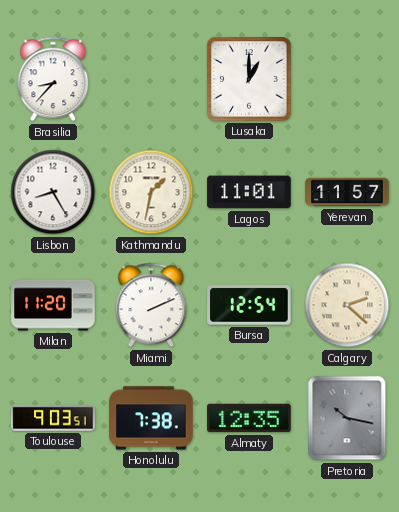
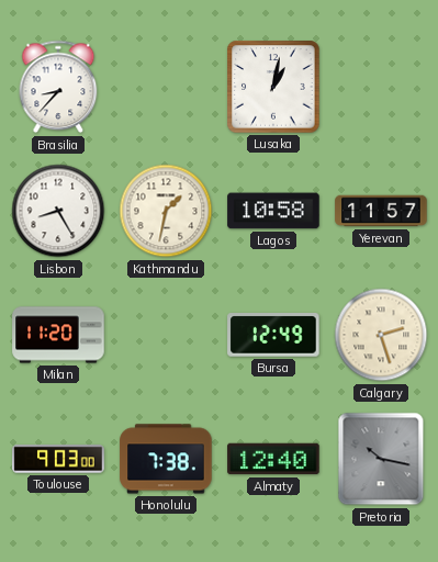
Lusaka: 1:00 -> 1:02 (273, 87)
Lagos: 11:01 -> 10:58 (273, 211)
Miami: 2:11 -> none (151, 305)
Bursa: 12:54 -> 12:49 (273, 335)
Calgary: 2:22 -> 2:27 (381, 335)
Toulouse: 9:03:51 -> 9:03:00 (58, 459)
Almaty: 12:35 -> 12:40 (273, 459)
